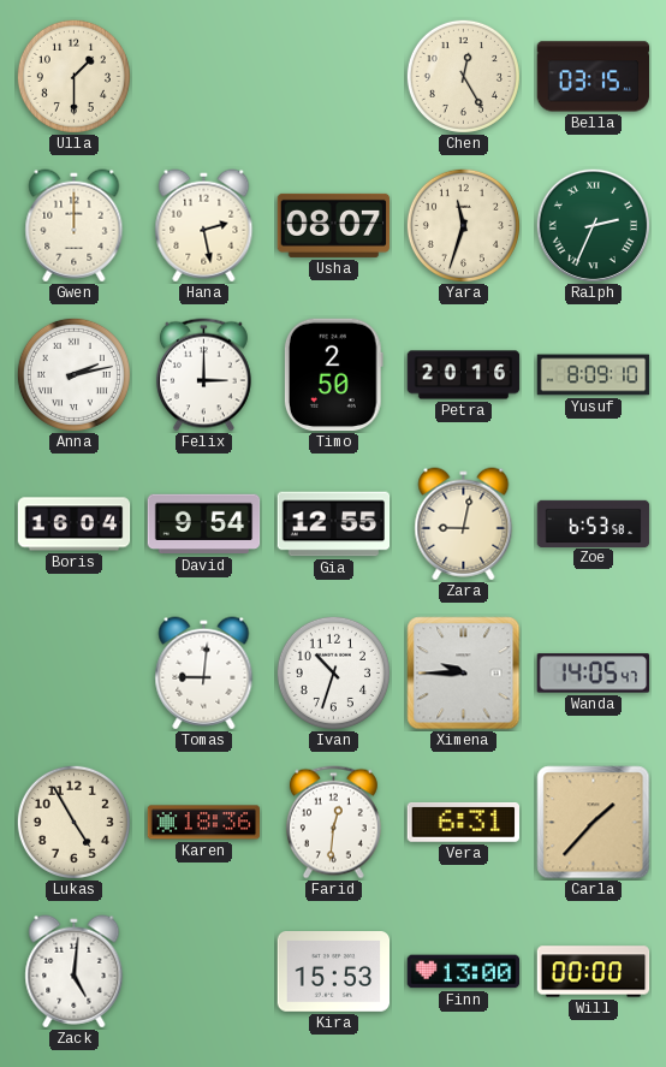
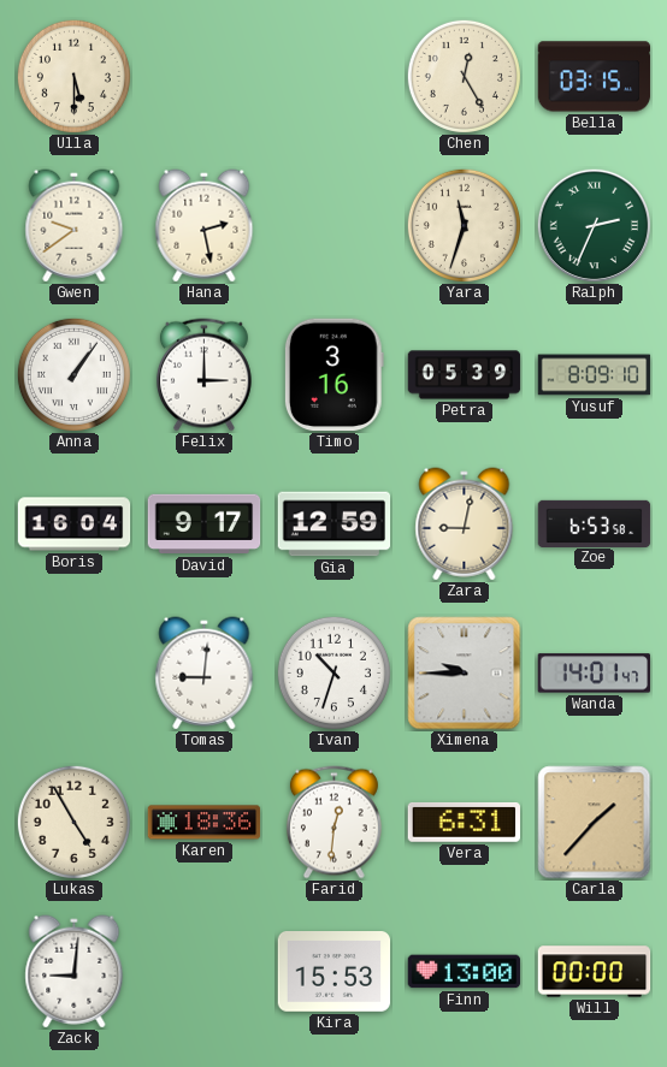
Ulla: 1:30 -> 5:30 (73, 76)
Gwen: 12:00 -> 9:39 (75, 226)
Usha: 08:07 -> none (334, 225)
Anna: 2:13 -> 1:06 (73, 374)
Timo: 2:50 -> 3:16 (333, 375)
Petra: 20:16 -> 05:39 (465, 375)
David: 9:54 -> 9:17 (205, 524)
Gia: 12:55 -> 12:59 (335, 524)
Wanda: 14:05 -> 14:01 (595, 674)
Zack: 5:01 -> 9:01 (75, 972)
